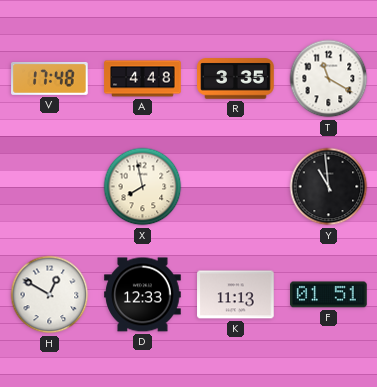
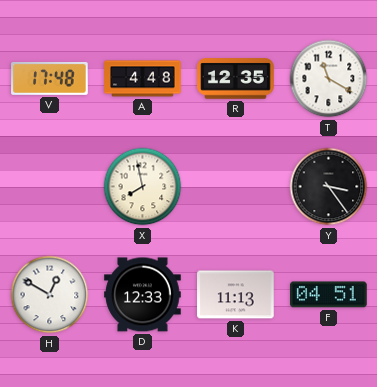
R: 3:35 -> 12:35 (236, 79)
Y: 10:59 -> 3:24 (329, 187)
F: 01:51 -> 04:51 (329, 295)
